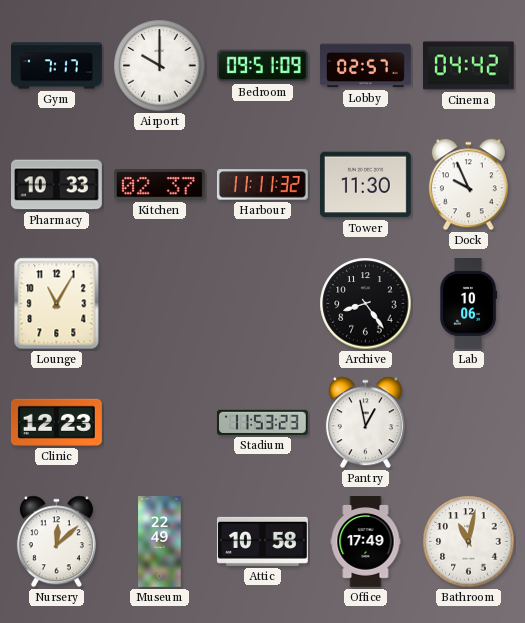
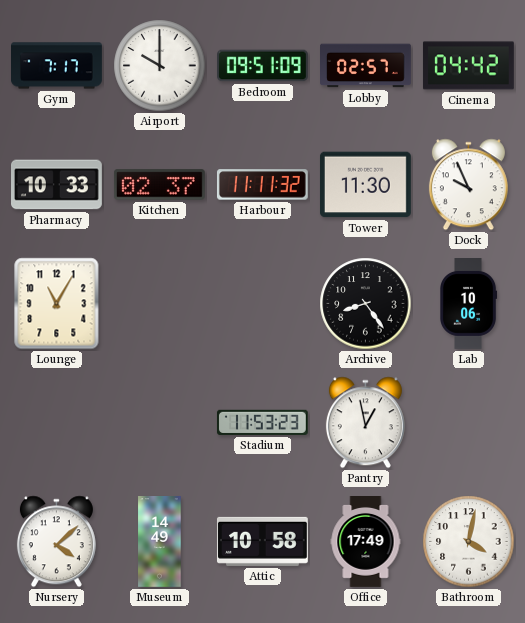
Clinic: 12:23 -> none (56, 422)
Nursery: 12:08 -> 4:08 (56, 542)
Museum: 22:49 -> 14:49 (160, 542)
Bathroom: 11:02 -> 4:02 (469, 542)
